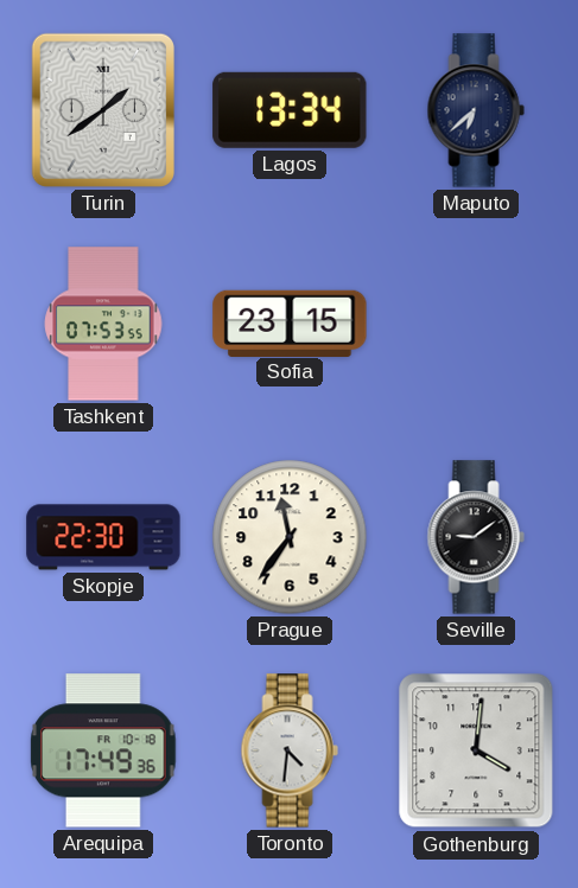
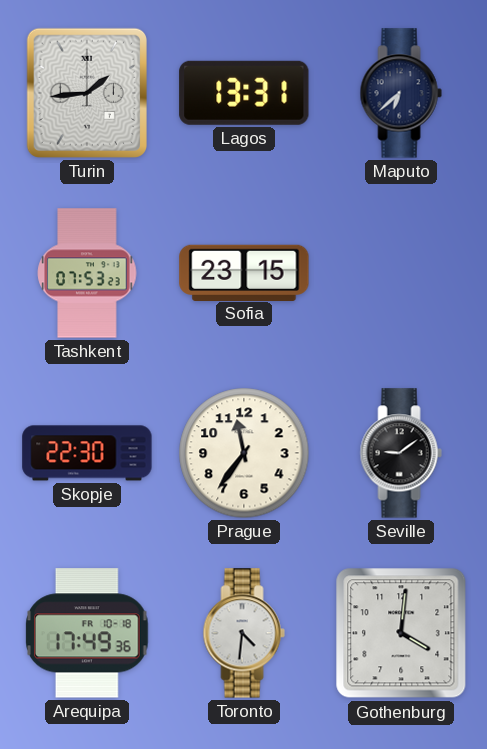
Turin: 1:39 -> 1:44 (87, 93)
Lagos: 13:34 -> 13:31 (244, 93)
Tashkent: 07:53:55 -> 07:53:23 (87, 273)
